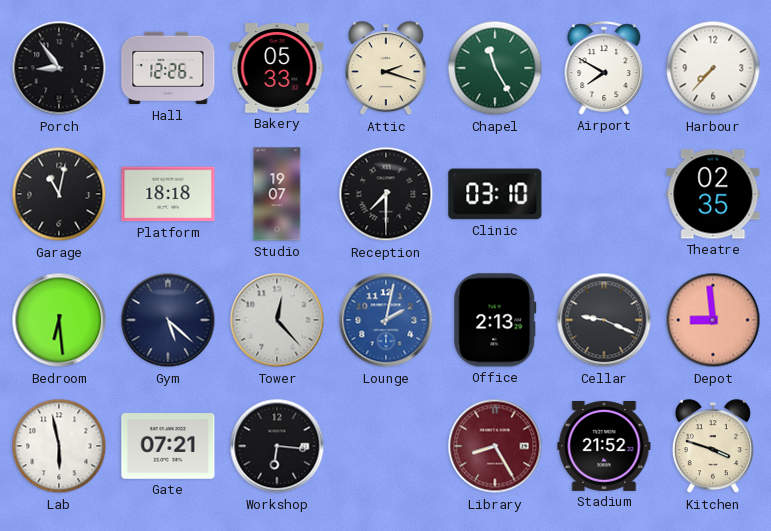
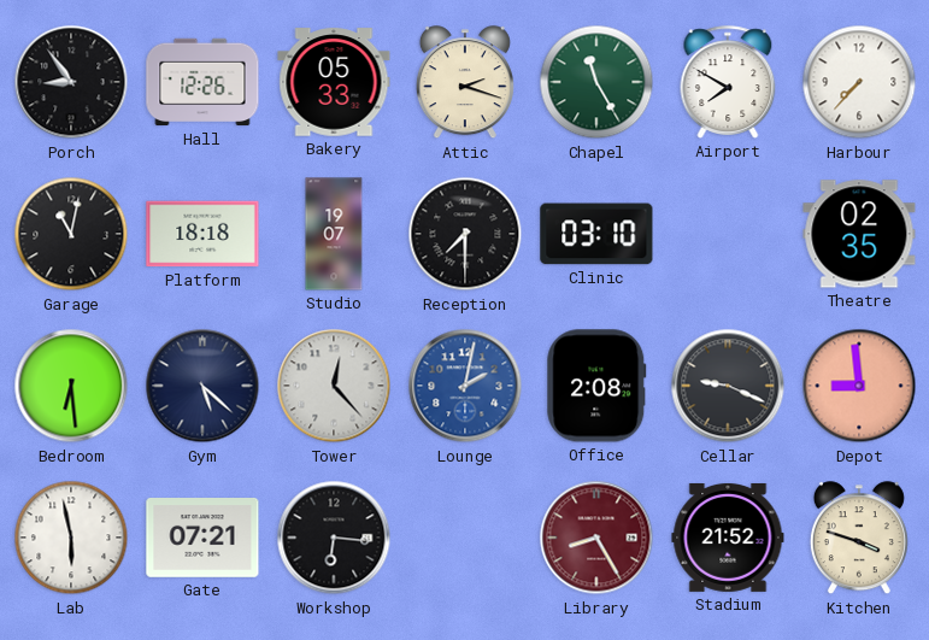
Office: 2:13 -> 2:08 (596, 386)
